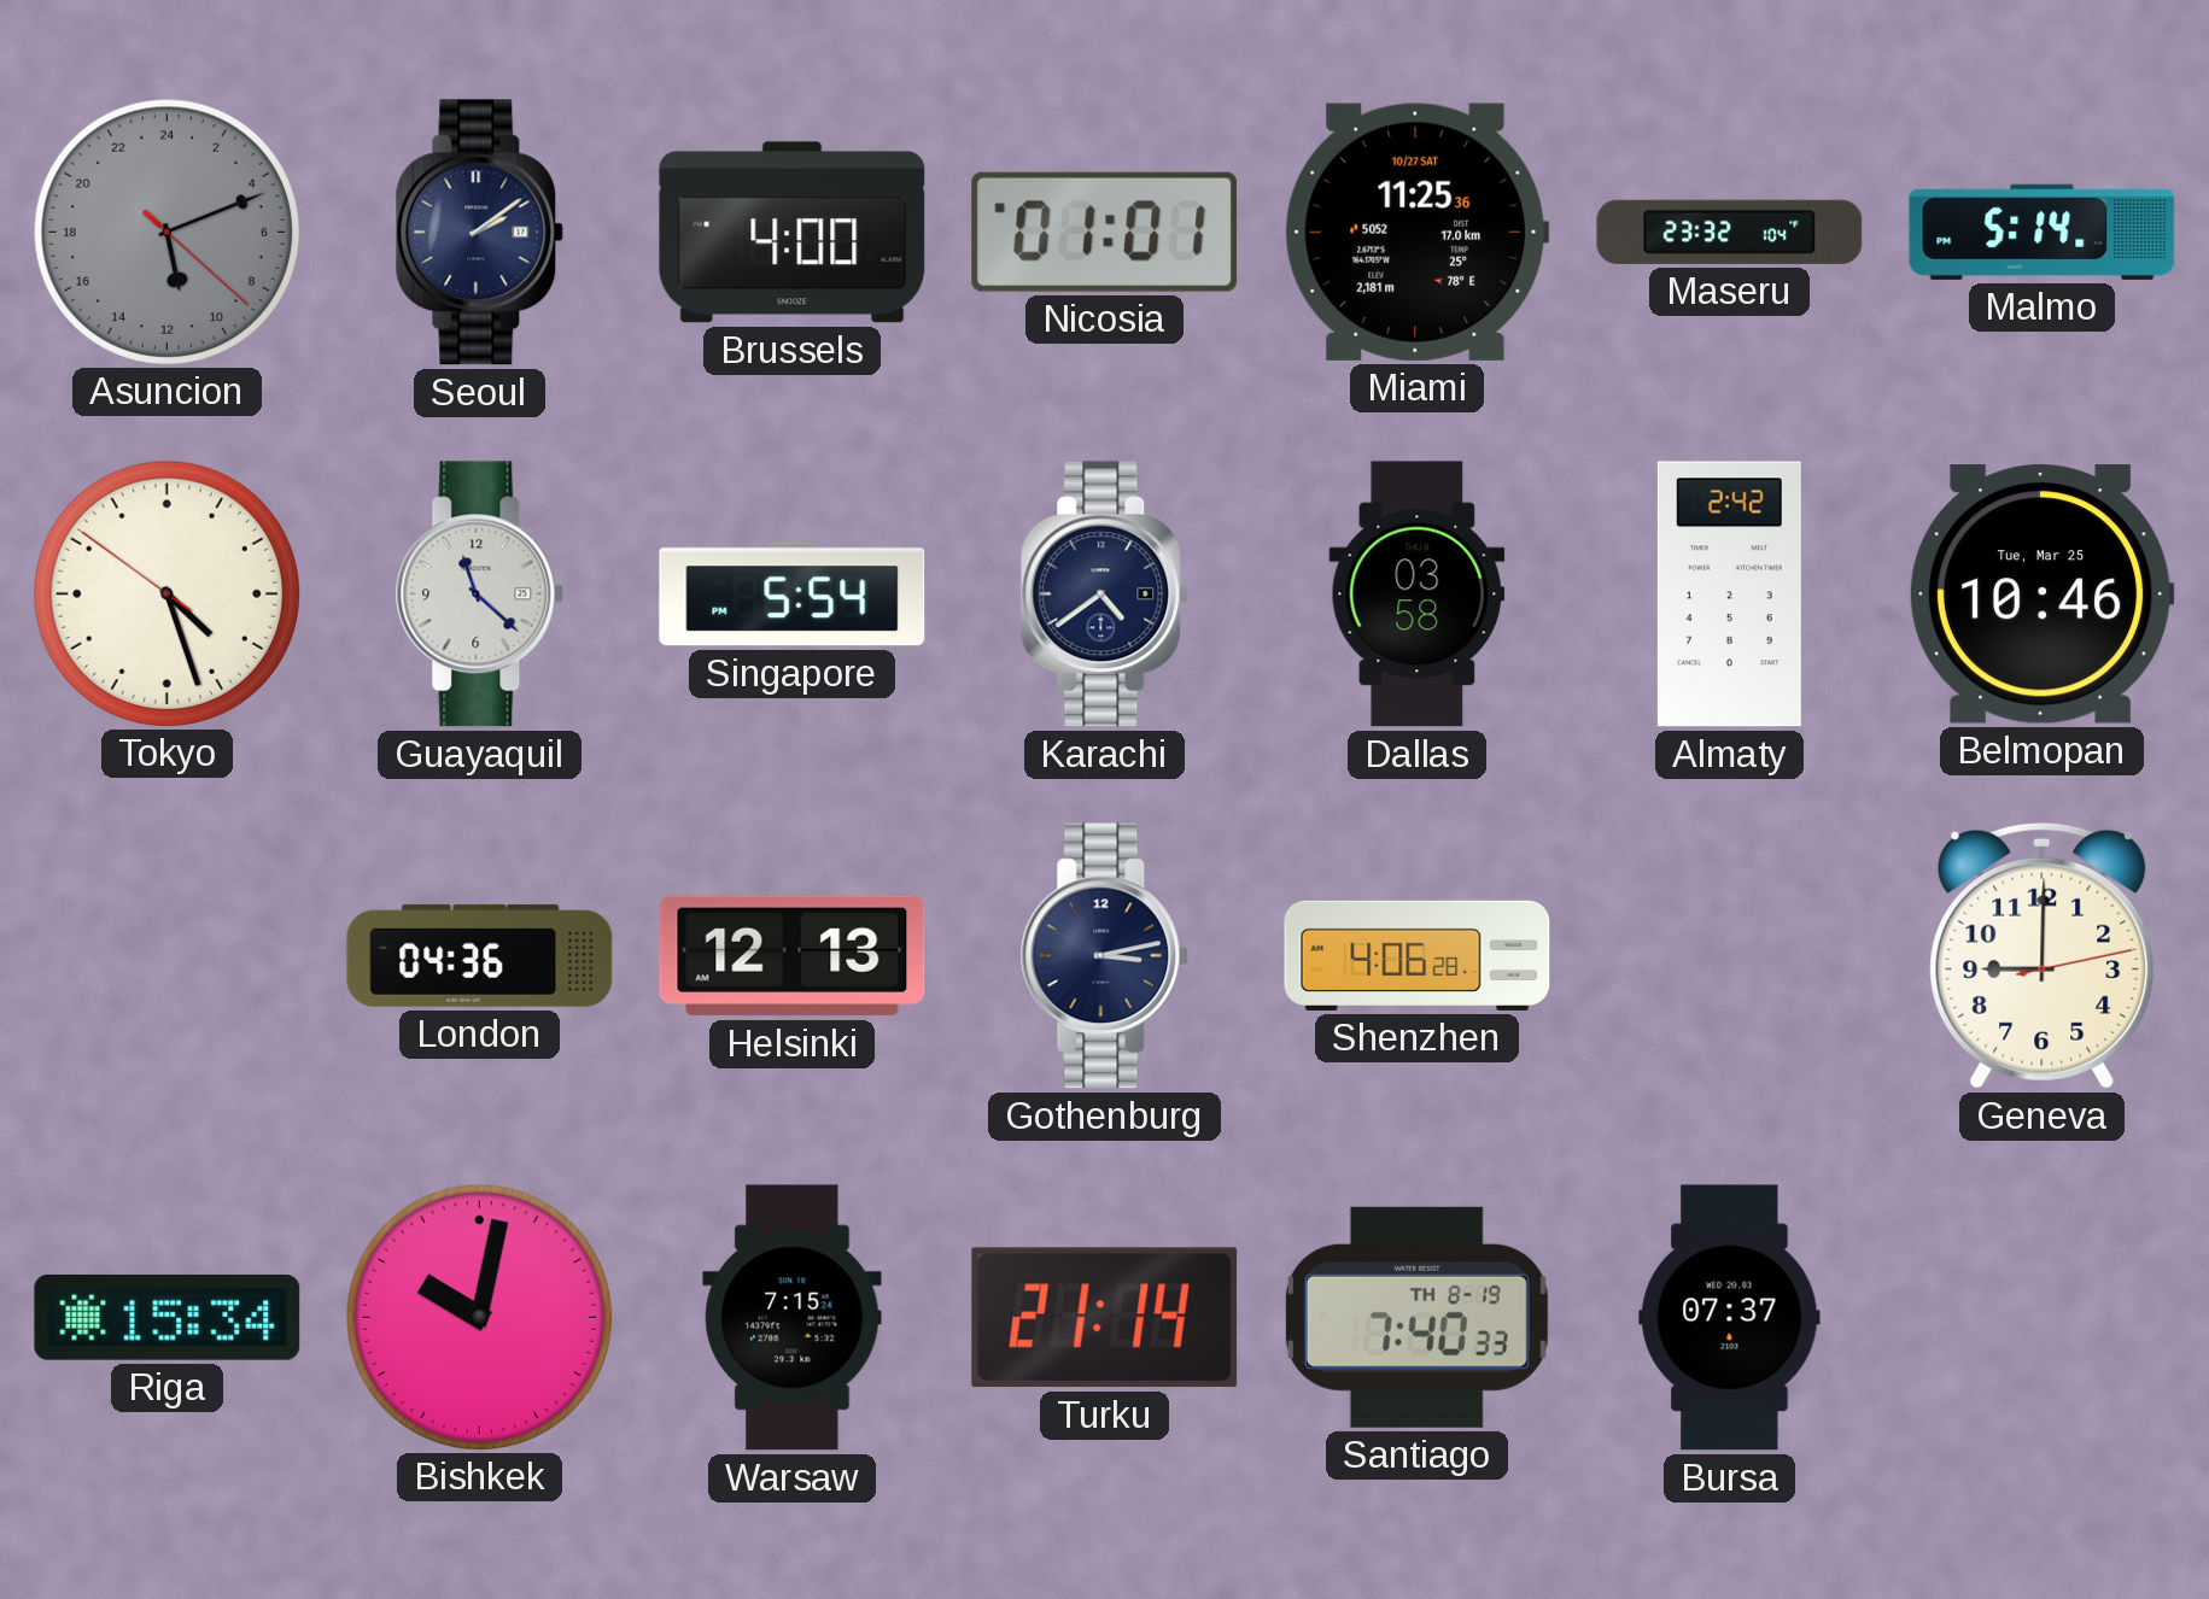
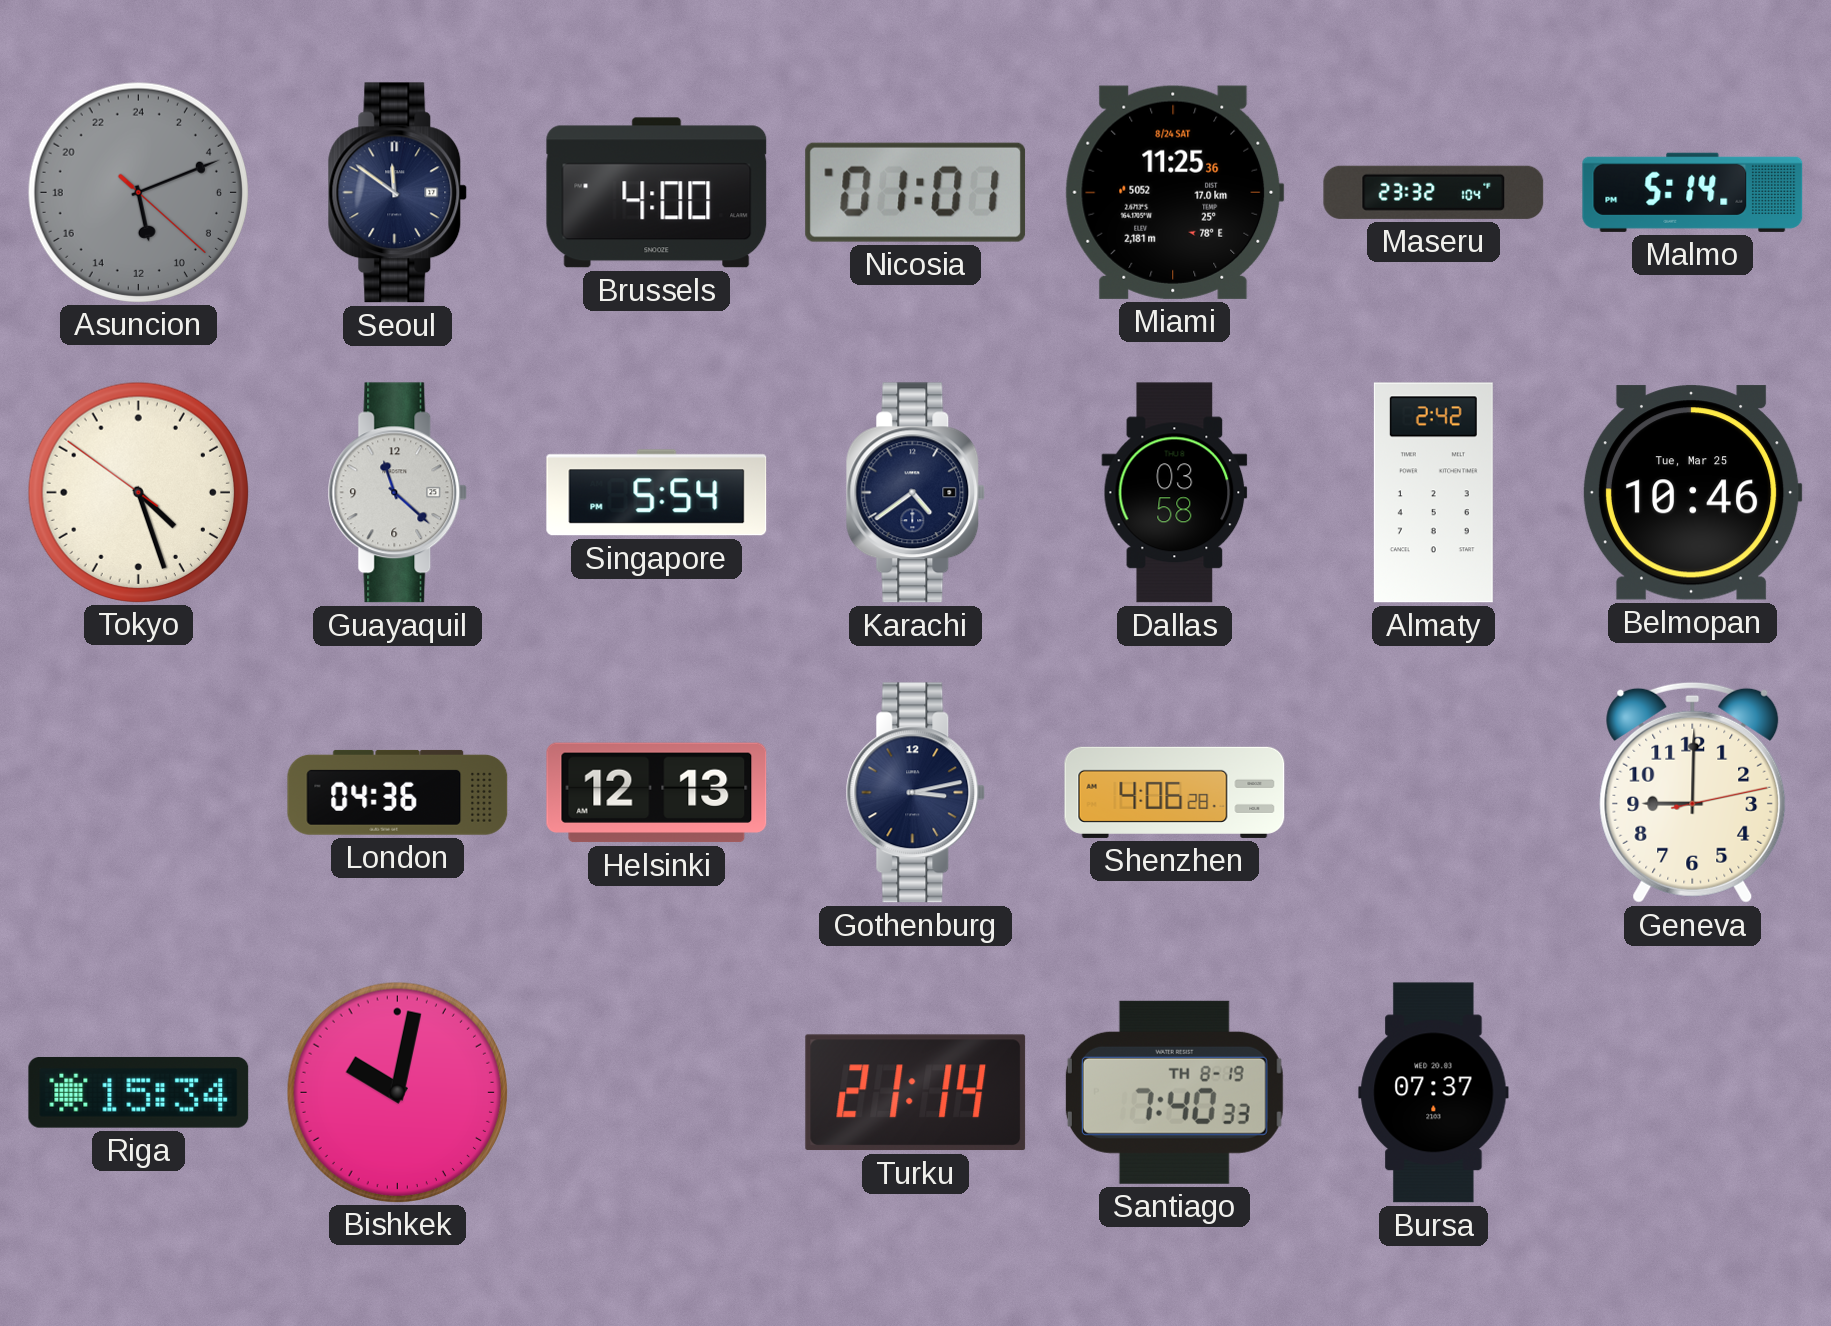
Seoul: 2:09 -> 11:51 (398, 193)
Miami date: 10/27 SAT -> 8/24 SAT (1174, 192)
Warsaw: 7:15 -> none (793, 1318)
